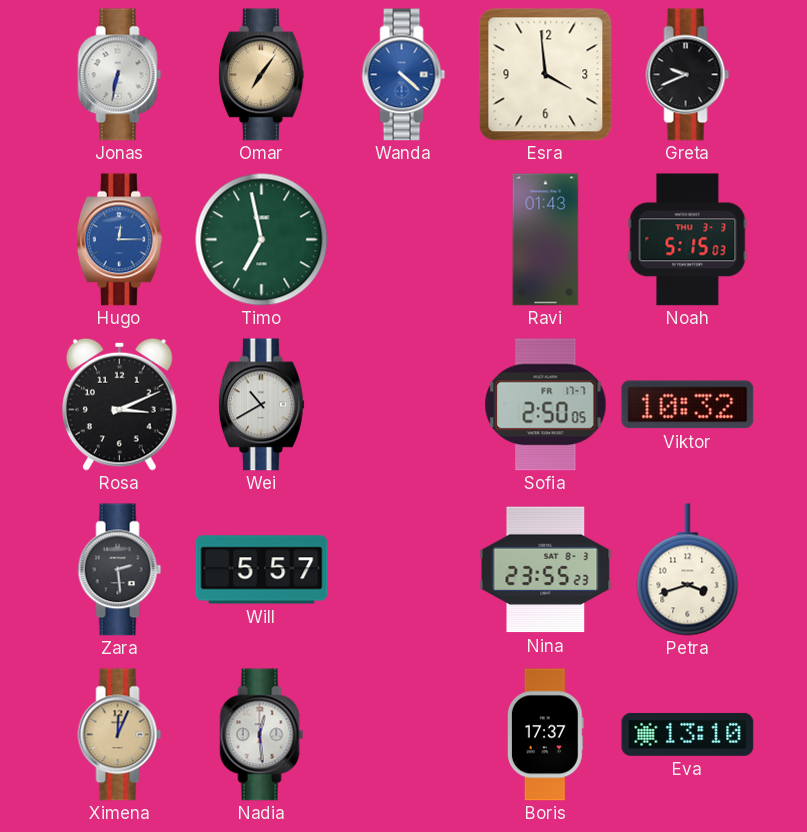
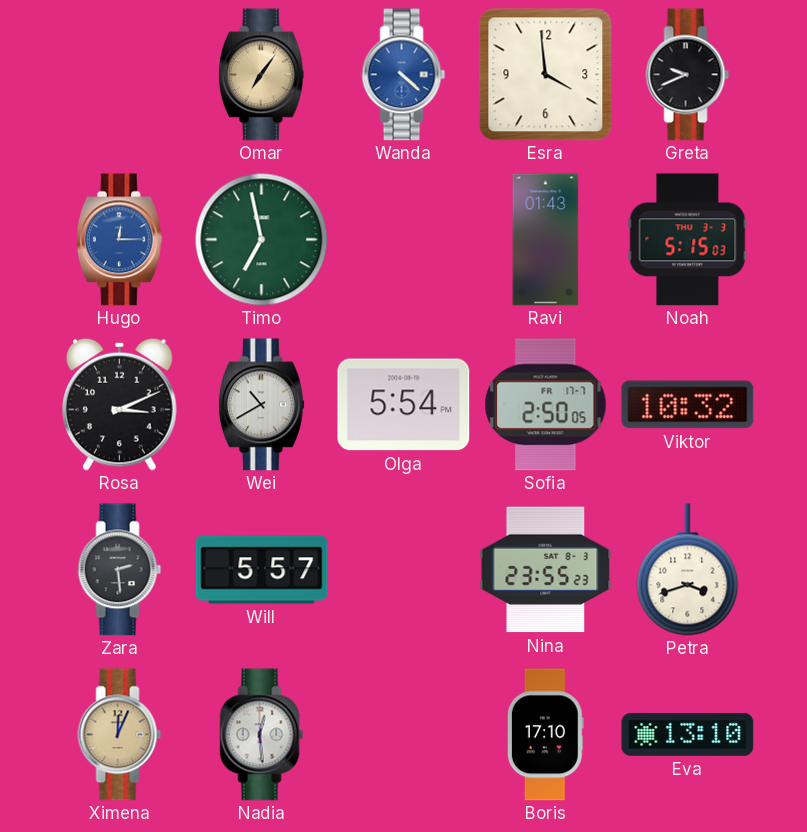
Jonas: 6:32 -> none (120, 75)
Olga: none -> 5:54 (404, 405)
Boris: 17:37 -> 17:10 (545, 735)
